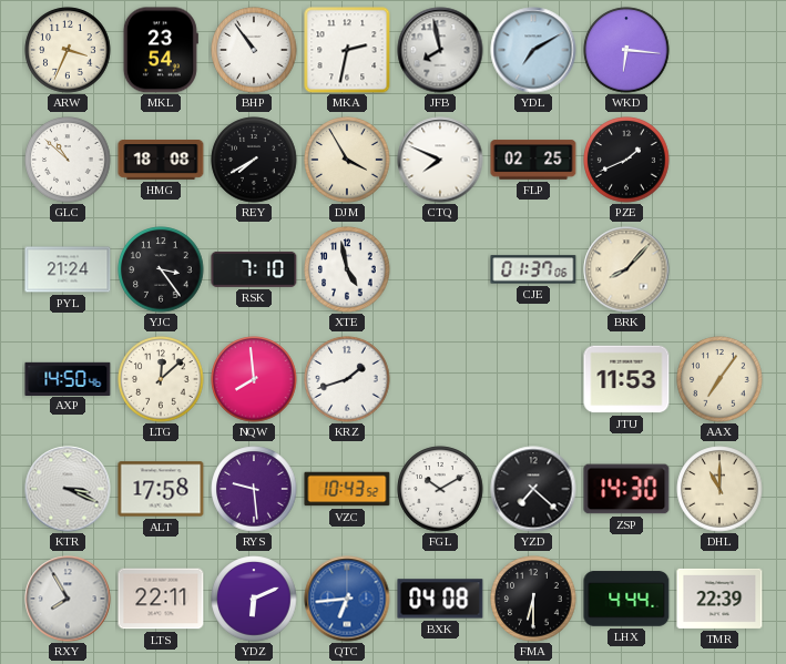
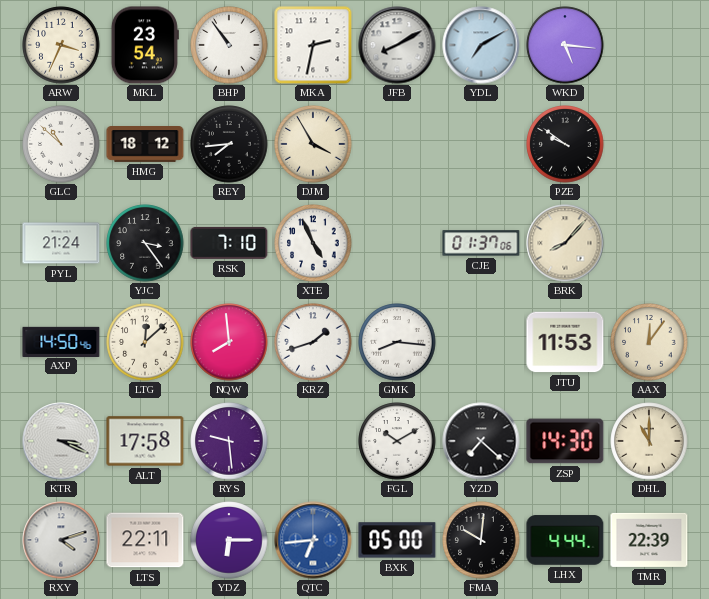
JFB: 7:58 -> 8:10 (397, 45)
WKD: 6:16 -> 5:16 (565, 45)
HMG: 18:08 -> 18:12 (145, 145)
REY: 7:40 -> 7:44 (229, 144)
CTQ: 7:49 -> none (440, 160)
FLP: 02:25 -> none (533, 160)
PZE: 1:41 -> 9:51 (565, 144)
XTE: 4:58 -> 4:56 (313, 243)
GMK: none -> 8:16 (397, 342)
AAX: 7:06 -> 12:06 (649, 342)
VZC: 10:43 -> none (347, 489)
RXY: 7:55 -> 4:12 (61, 540)
YDZ: 6:11 -> 6:15 (229, 540)
BXK: 04:08 -> 05:00 (397, 540)
FMA: 6:30 -> 10:01 (481, 540)
